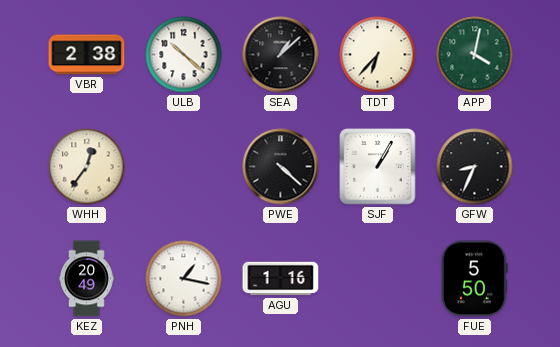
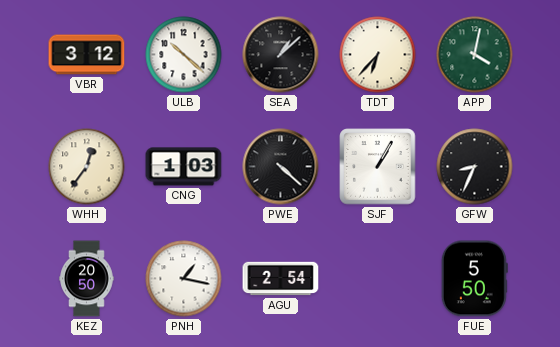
VBR: 2:38 -> 3:12 (87, 55)
CNG: none -> 1:03 (184, 167)
KEZ: 20:49 -> 20:50 (87, 279)
AGU: 1:16 -> 2:54 (281, 279)
